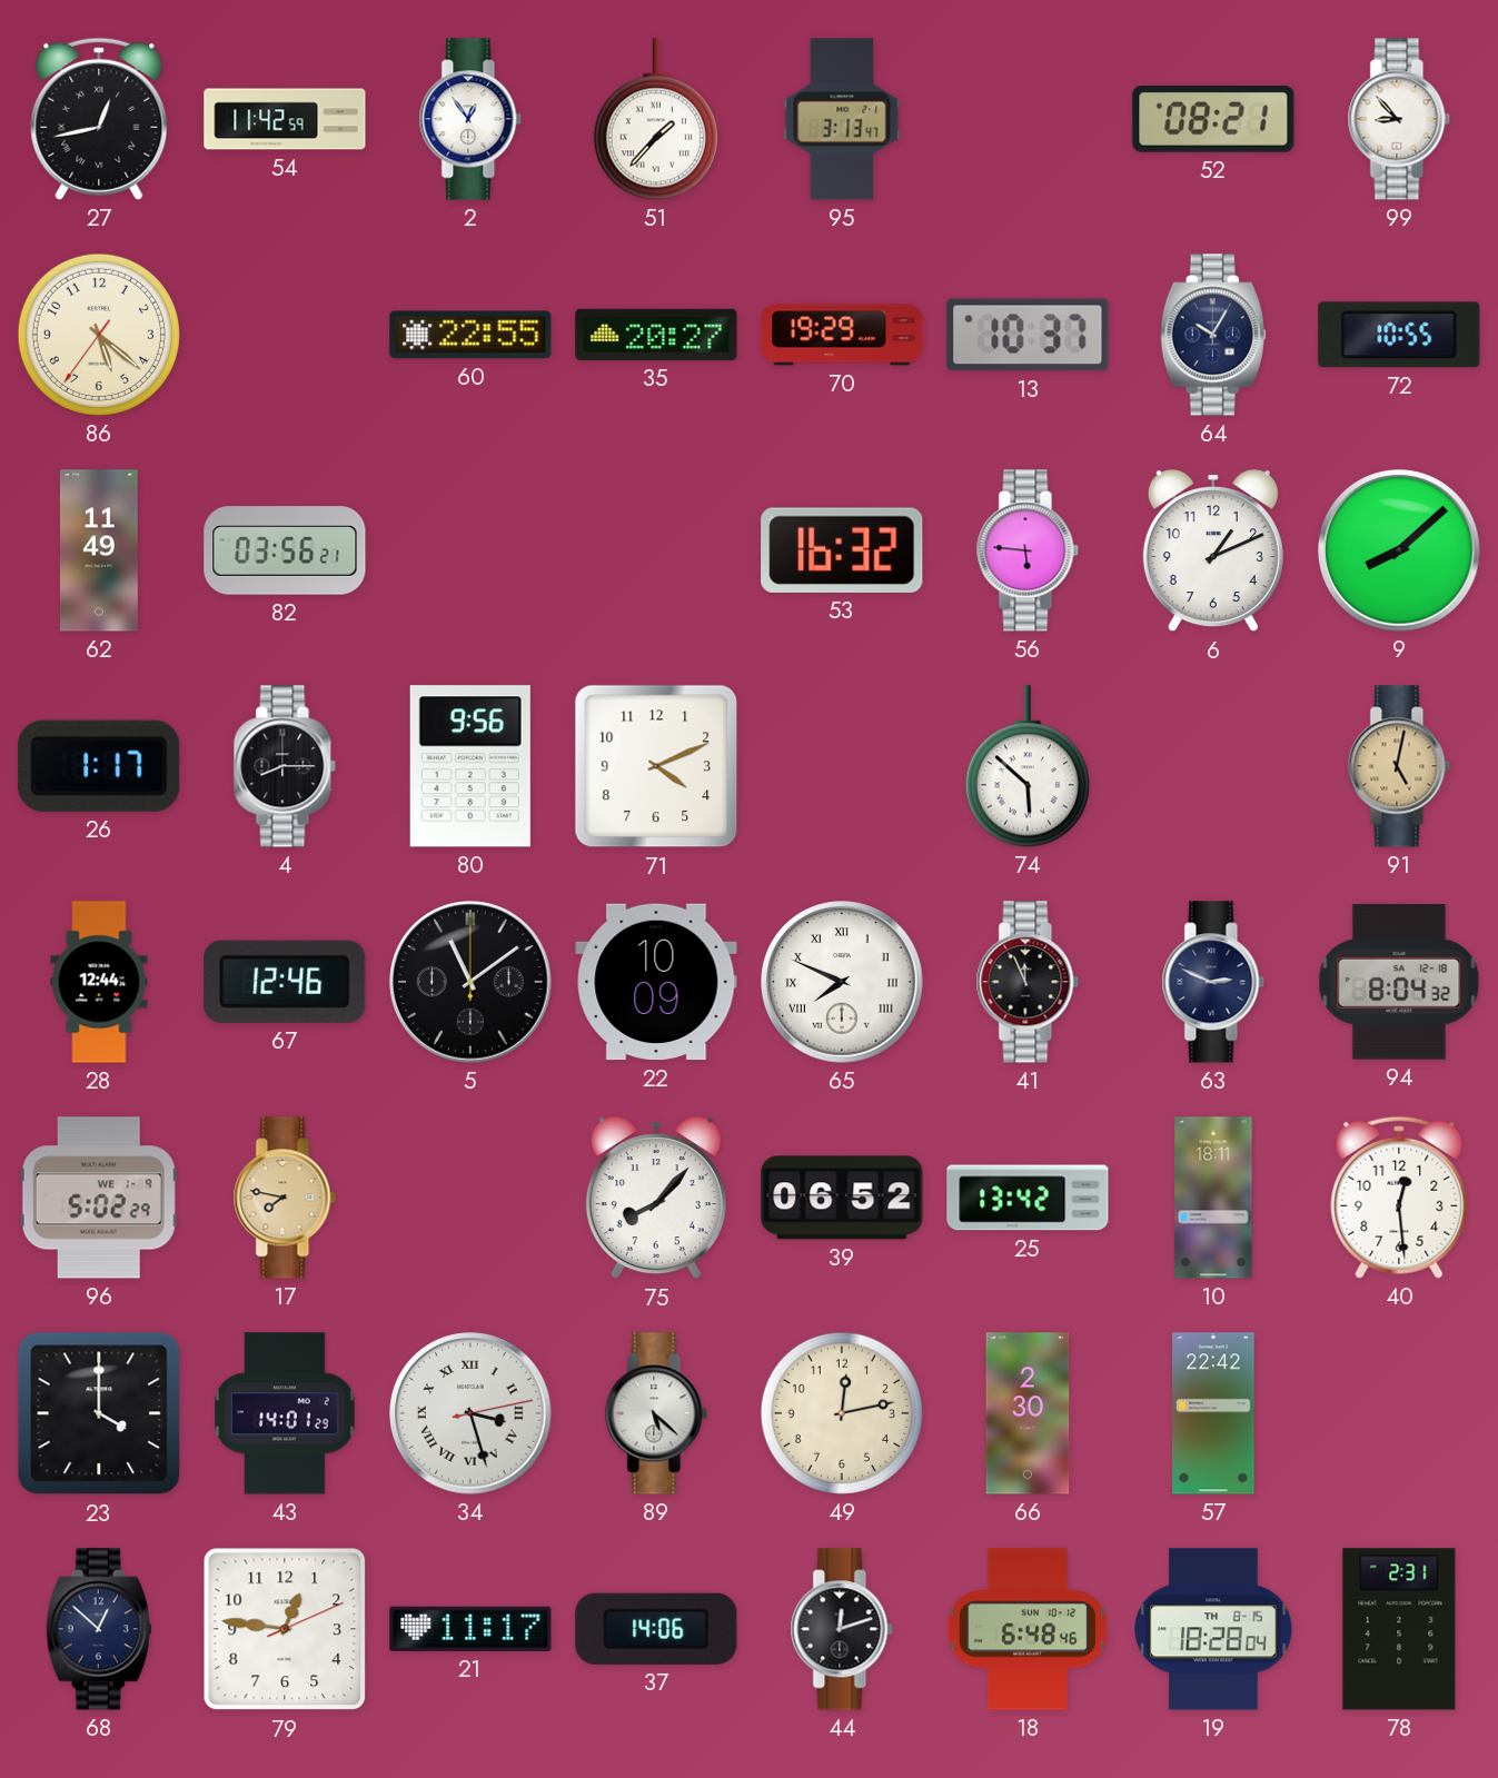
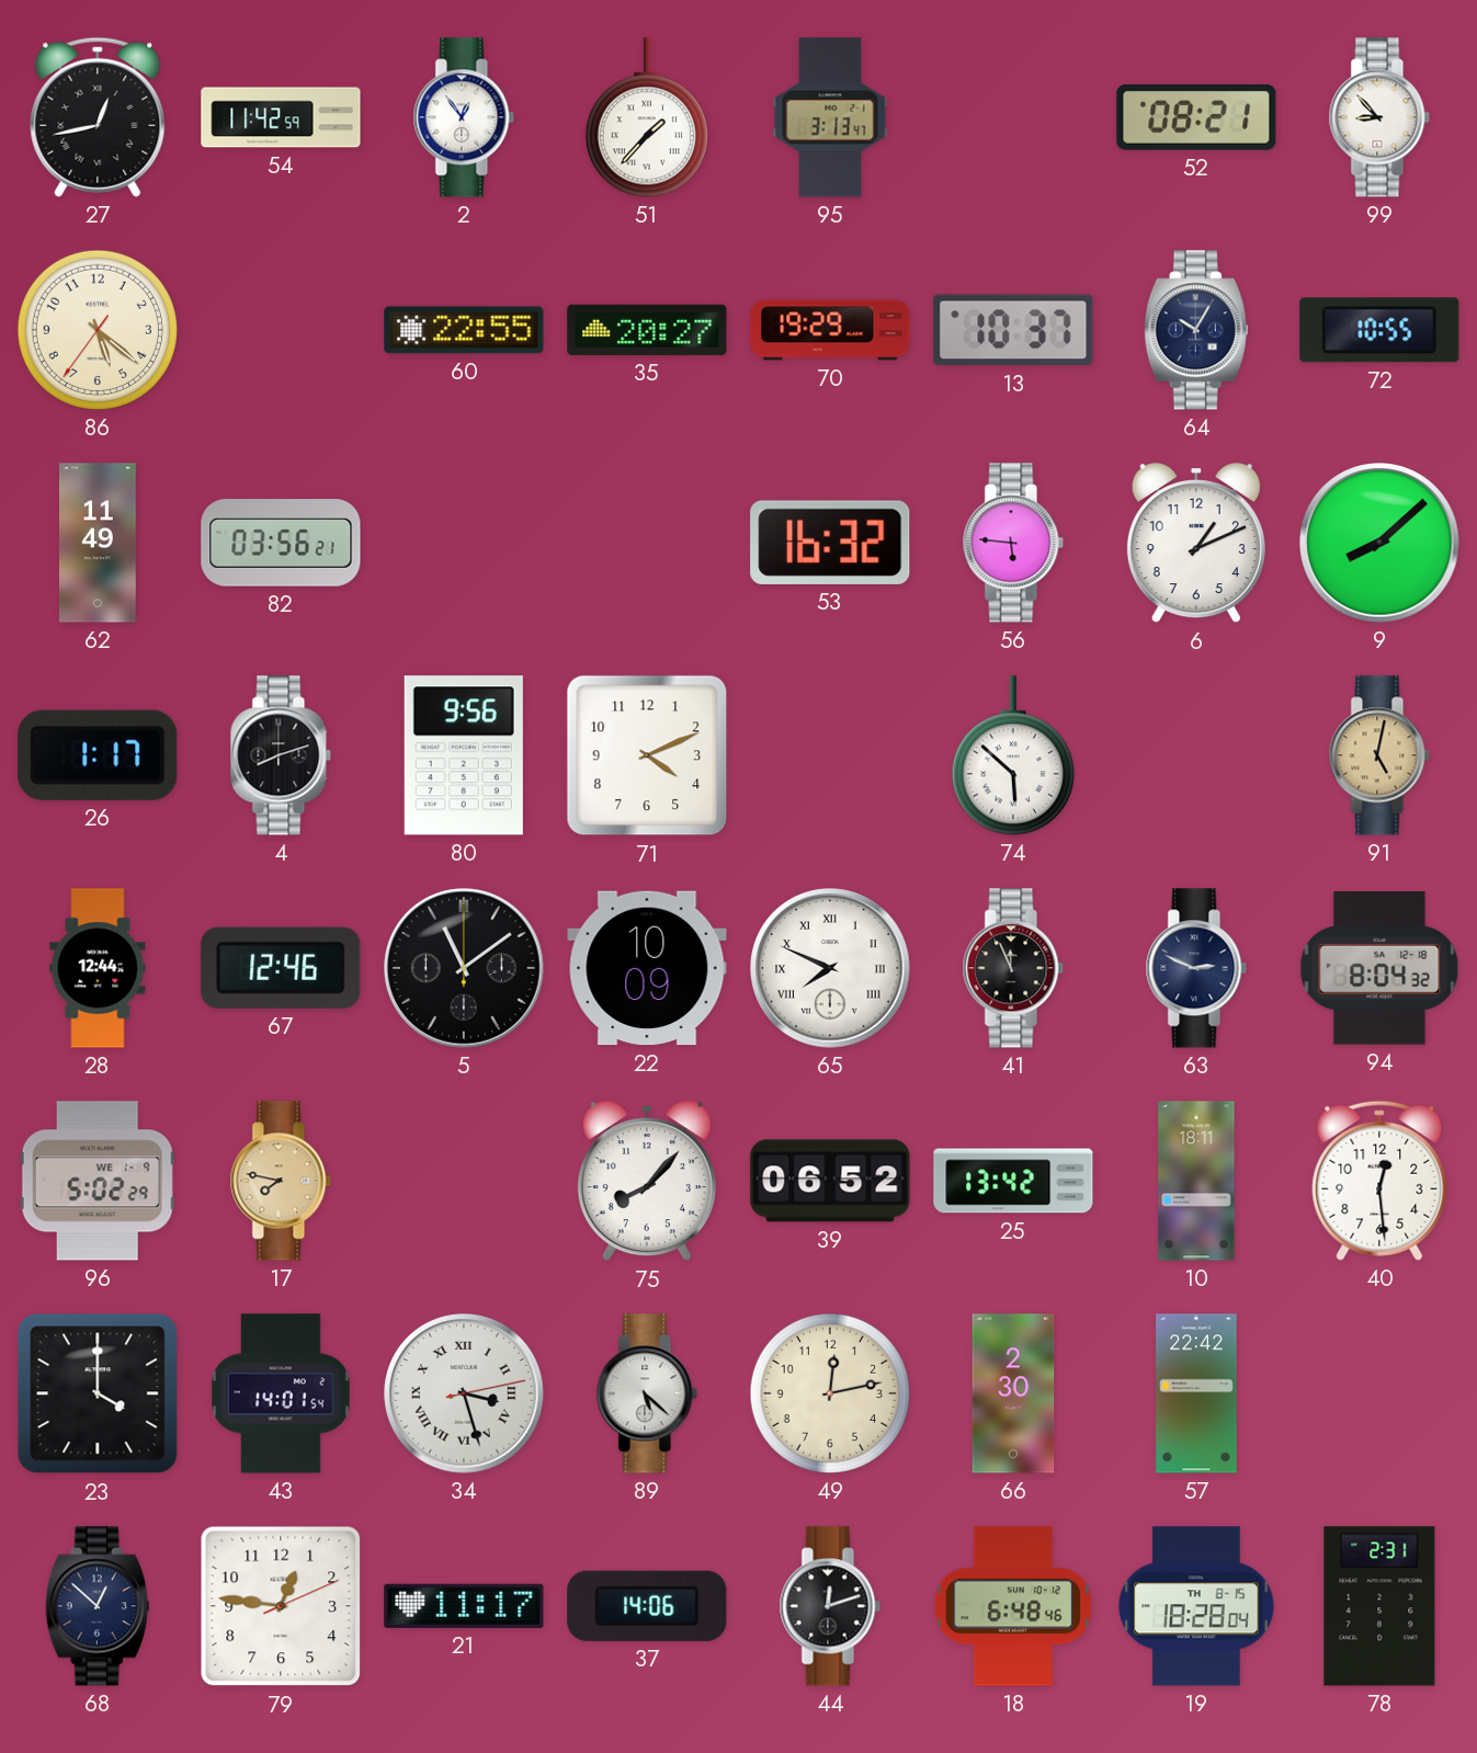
4: 8:15 -> 8:12 (281, 755)
43: 14:01:29 -> 14:01:54 (282, 1393)
